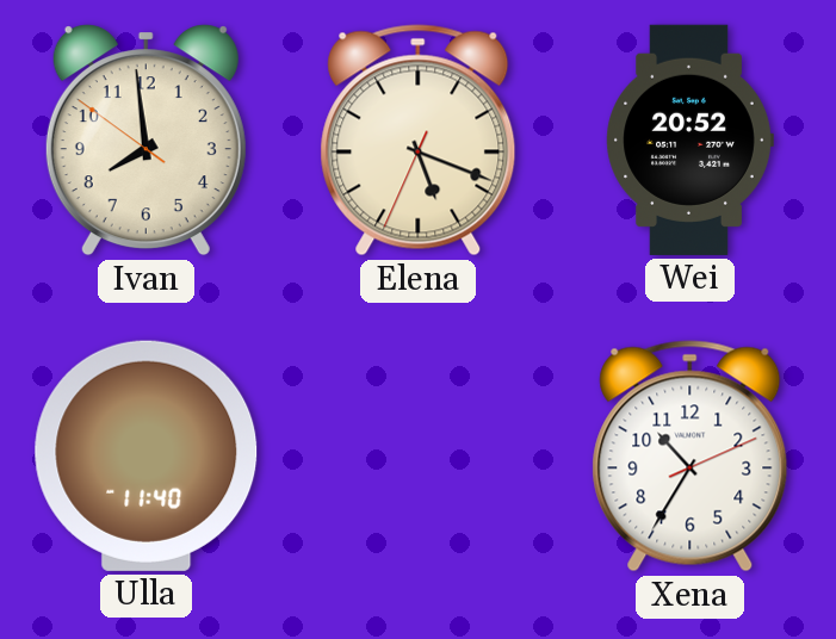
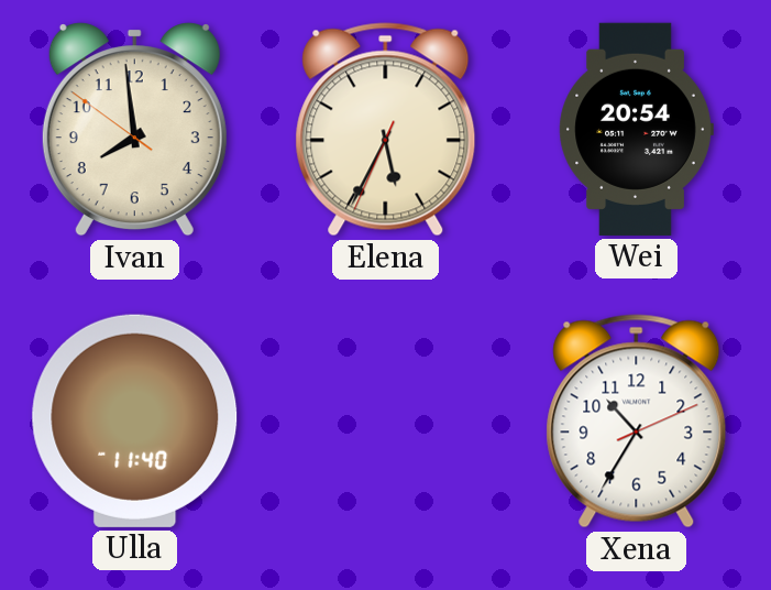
Elena: 5:18 -> 5:34 (386, 130)
Wei: 20:52 -> 20:54 (636, 129)
